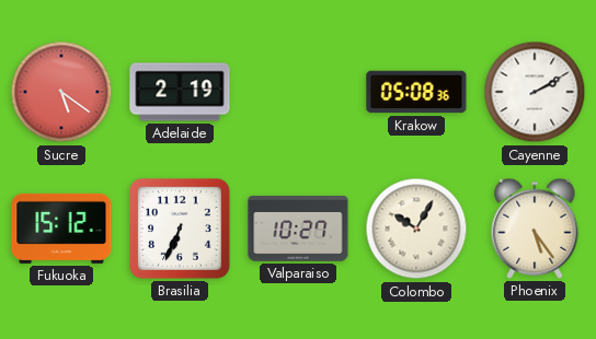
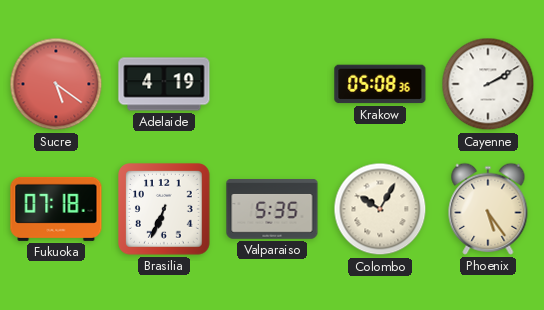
Adelaide: 2:19 -> 4:19 (164, 84)
Fukuoka: 15:12 -> 07:18 (56, 209)
Valparaiso: 10:27 -> 5:35 (272, 209)
